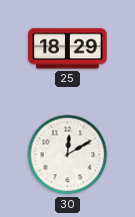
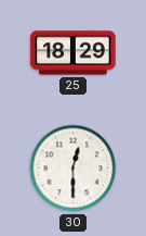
30: 12:10 -> 12:30 (74, 169)
